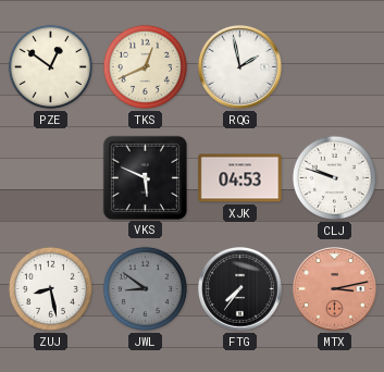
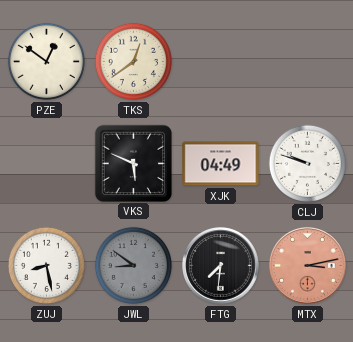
TKS: 12:41 -> 12:39 (133, 61)
RQG: 1:58 -> none (240, 67)
XJK: 04:53 -> 04:49 (221, 164)
FTG: 7:36 -> 7:31 (221, 266)
